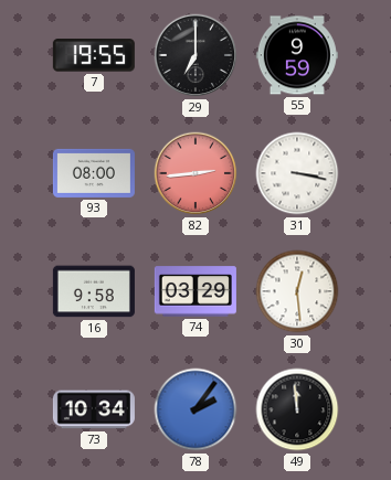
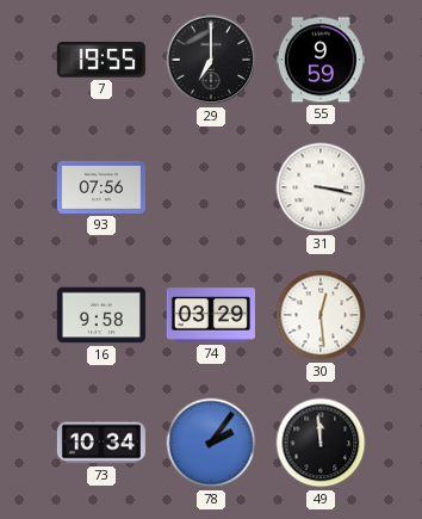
93: 08:00 -> 07:56 (101, 187)
82: 2:44 -> none (196, 173)
